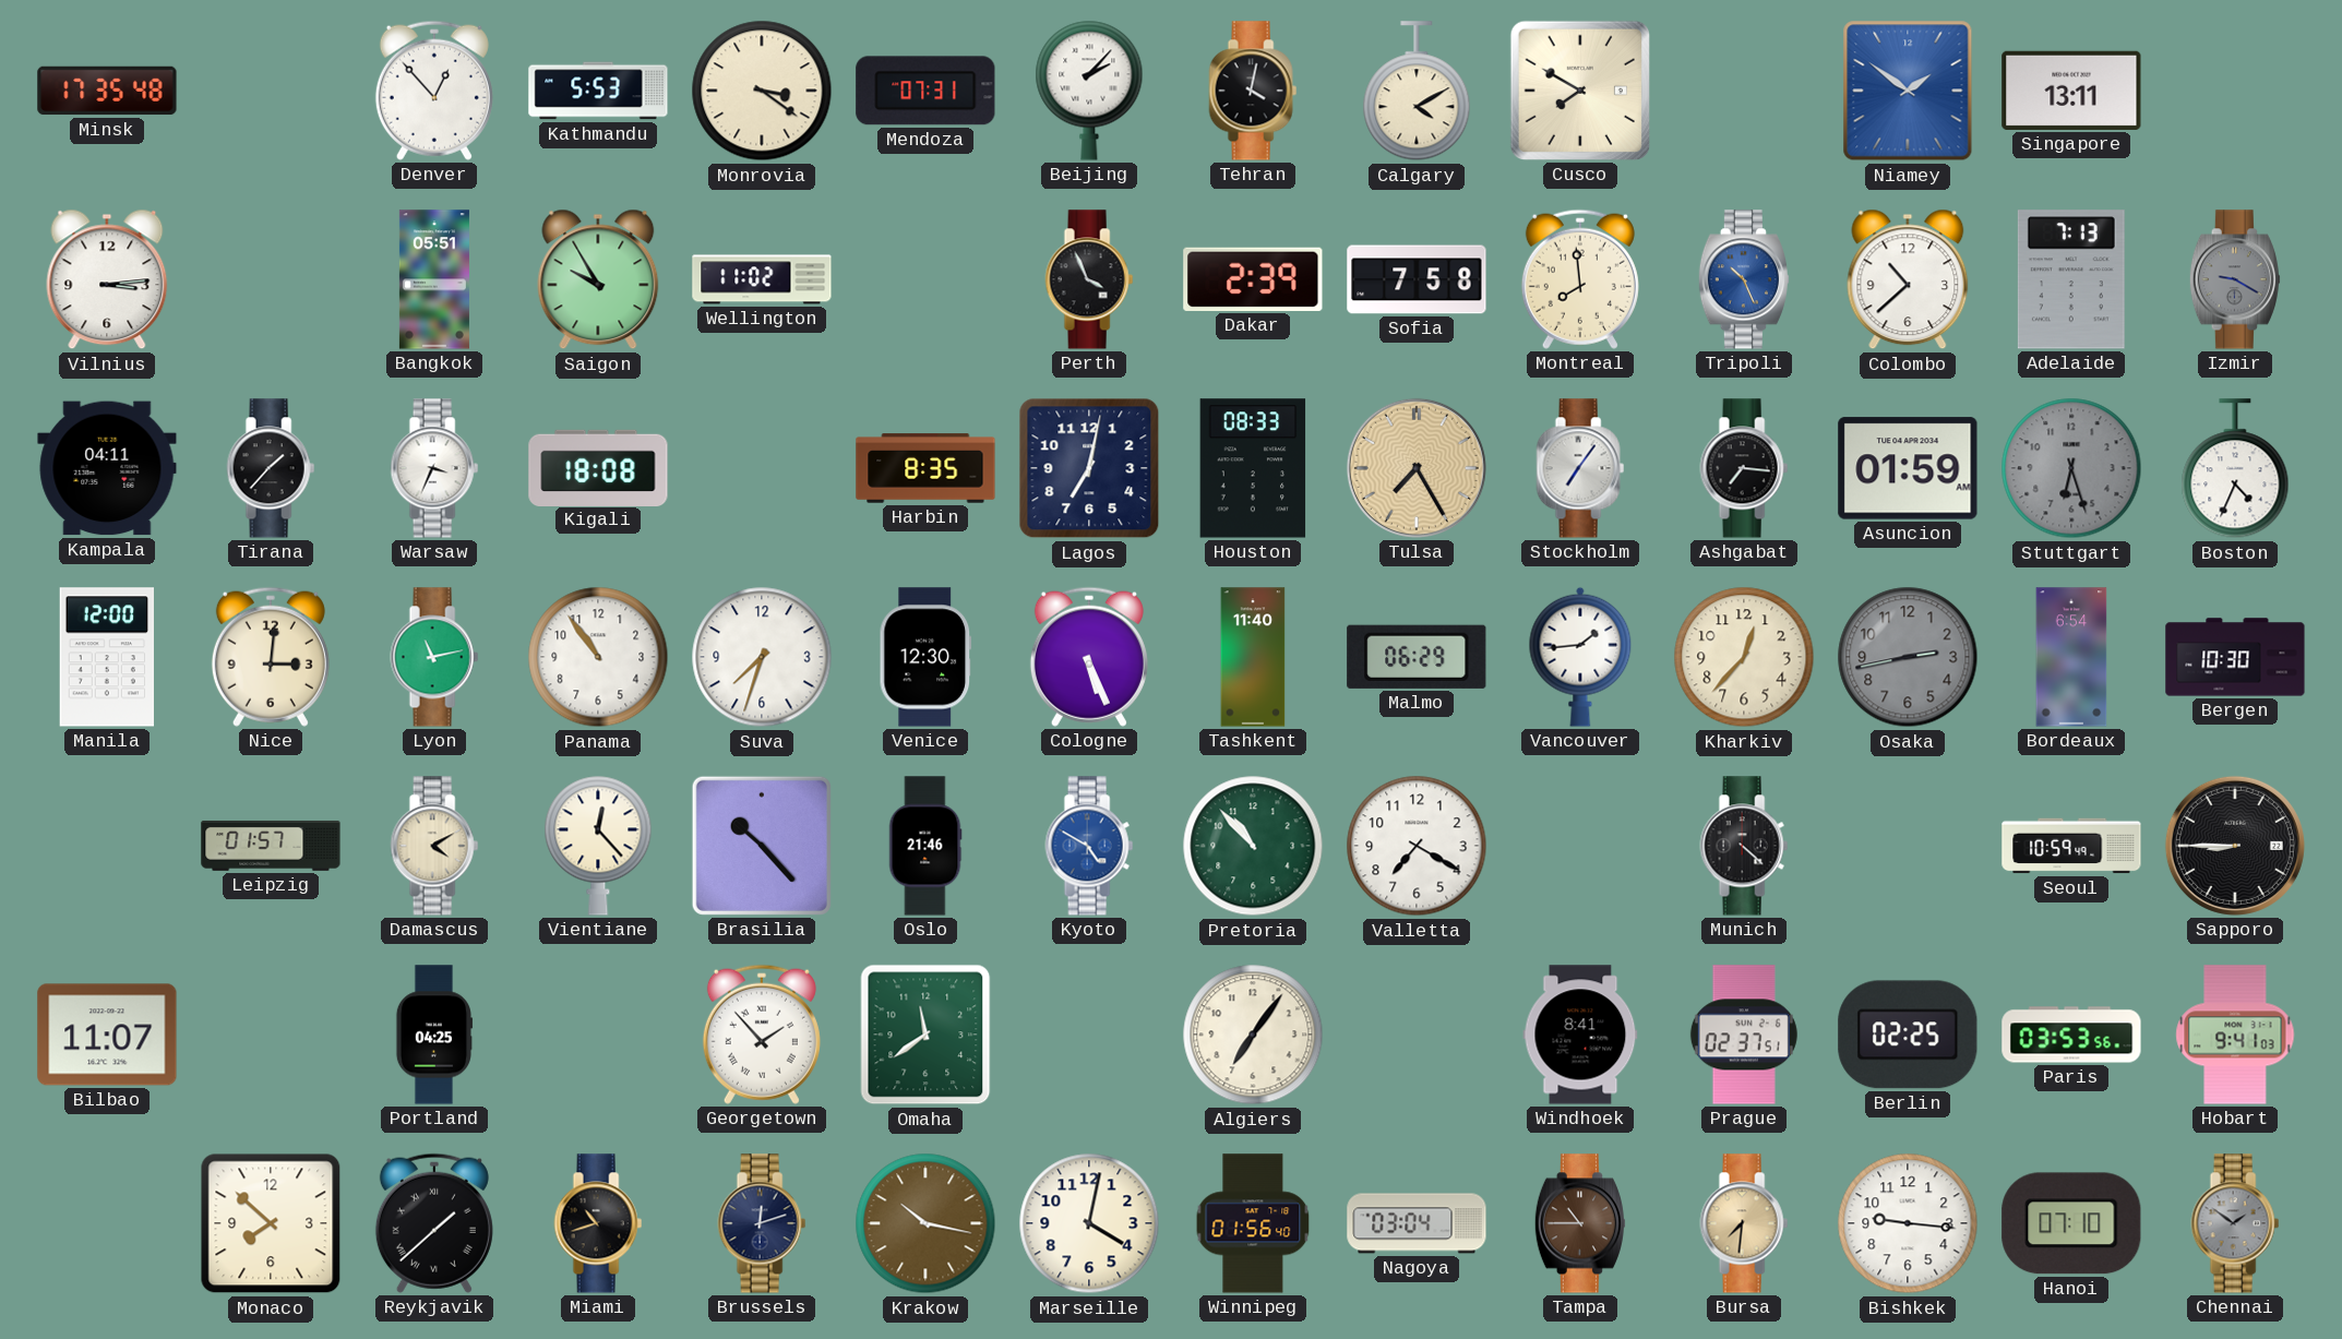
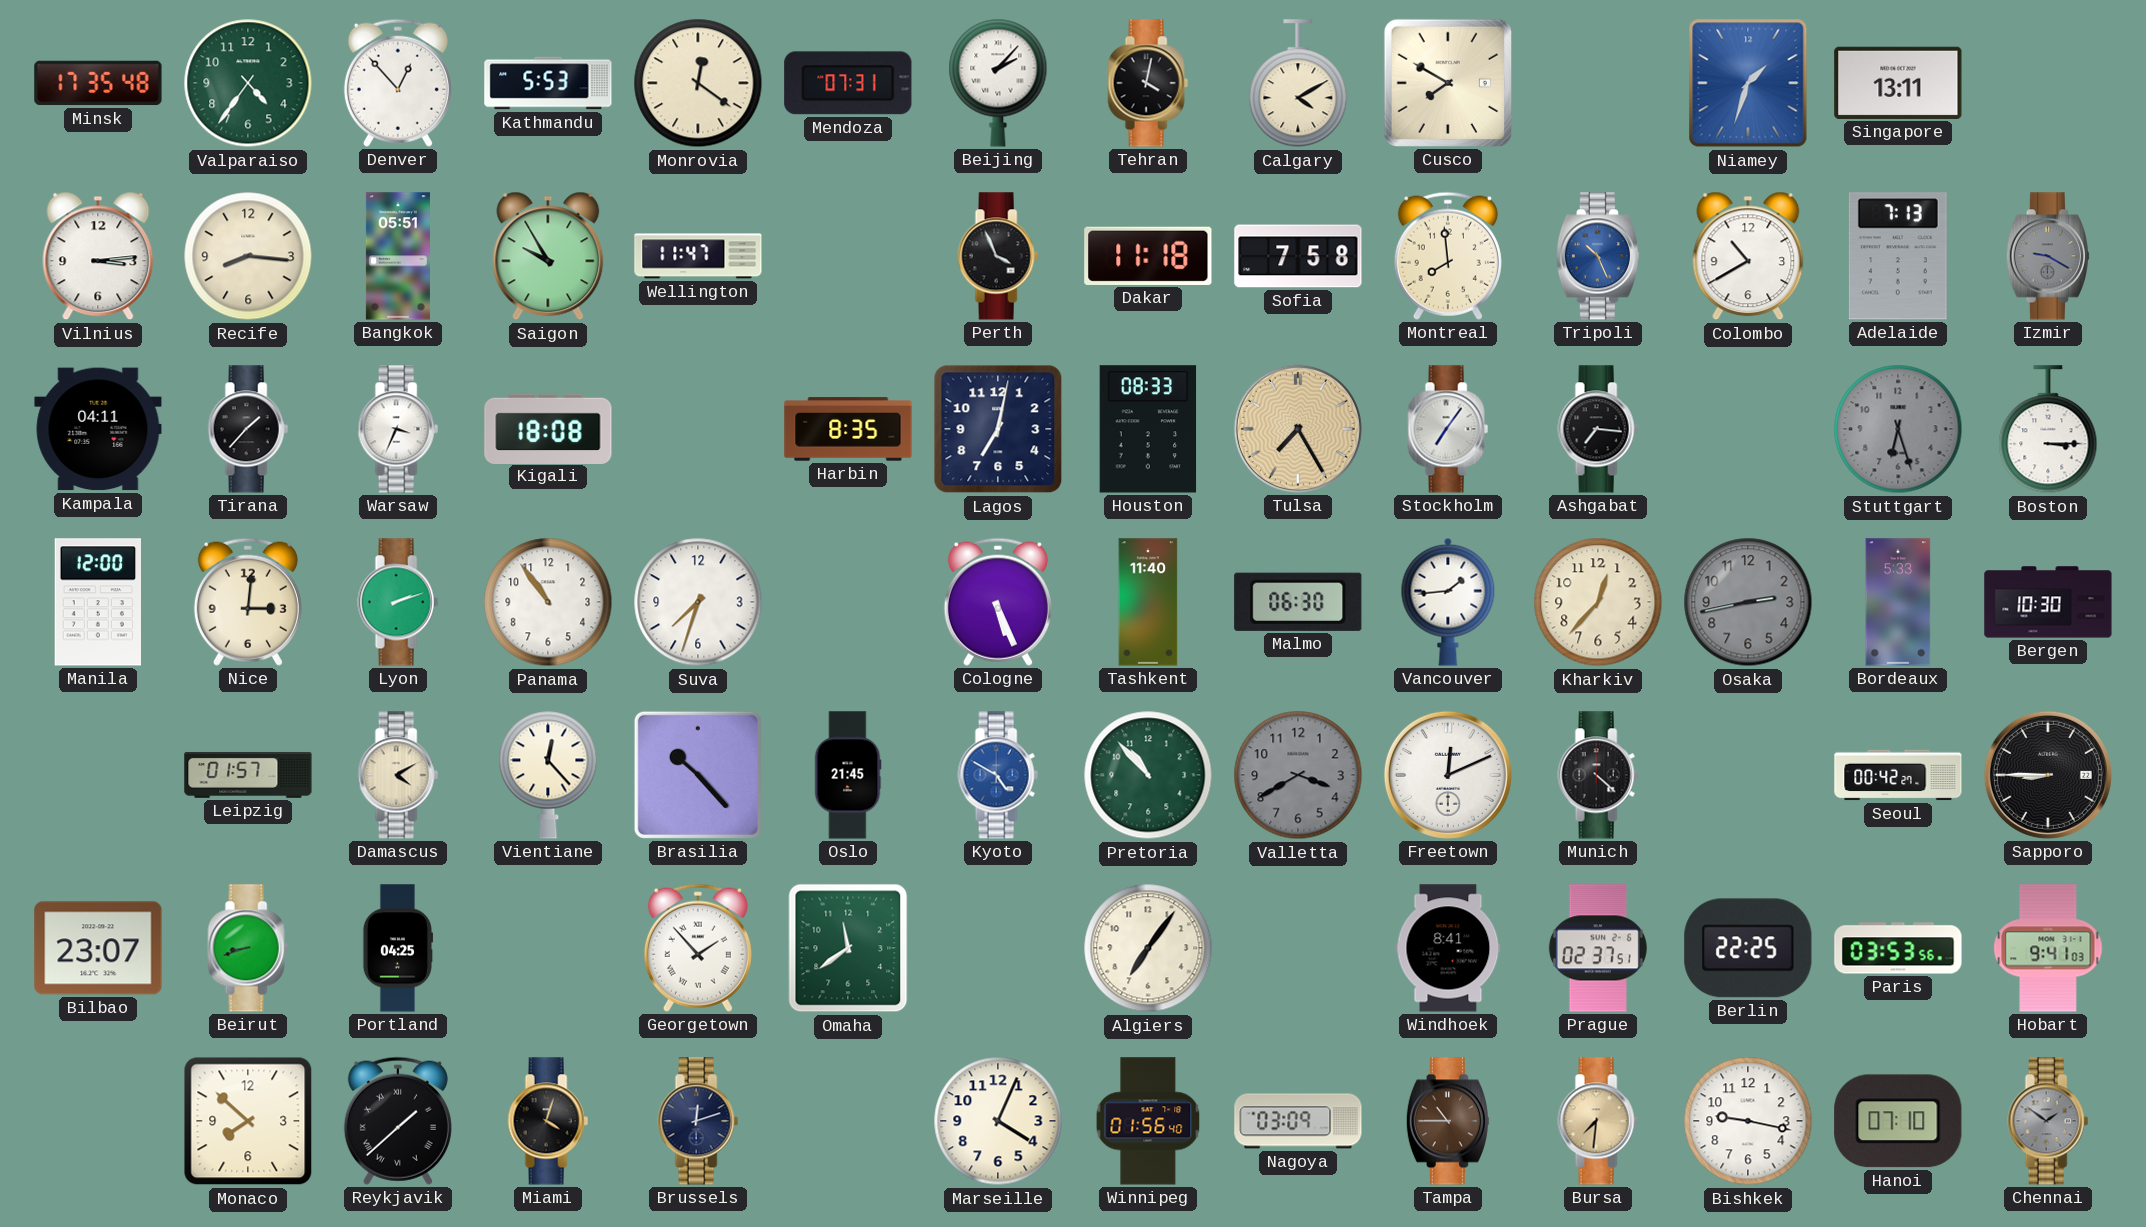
Valparaiso: none -> 4:36 (248, 83)
Monrovia: 3:21 -> 12:21 (698, 83)
Niamey: 1:51 -> 1:33 (1748, 83)
Recife: none -> 8:16 (248, 256)
Wellington: 11:02 -> 11:47 (698, 256)
Dakar: 2:39 -> 11:18 (1148, 256)
Colombo: 10:38 -> 10:40 (1748, 256)
Asuncion: 01:59 -> none (1908, 468)
Boston: 4:34 -> 3:15 (2048, 430)
Lyon: 11:13 -> 2:12 (398, 602)
Venice: 12:30 -> none (924, 657)
Malmo: 06:29 -> 06:30 (1298, 602)
Bordeaux: 6:54 -> 5:33 (1898, 602)
Oslo: 21:46 -> 21:45 (848, 775)
Valletta: 7:20 -> 3:40 (1298, 775)
Valletta dial: white -> grey (1298, 775)
Freetown: none -> 12:11 (1448, 775)
Seoul: 10:59 -> 00:42 (1898, 775)
Bilbao: 11:07 -> 23:07 (98, 948)
Beirut: none -> 8:42 (248, 948)
Berlin: 02:25 -> 22:25 (1748, 948)
Miami: 10:42 -> 4:03 (548, 1121)
Krakow: 10:17 -> none (925, 1223)
Marseille: 4:02 -> 4:04 (998, 1121)
Nagoya: 03:04 -> 03:09 (1298, 1121)
Bishkek: 9:16 -> 9:17 (1748, 1121)
